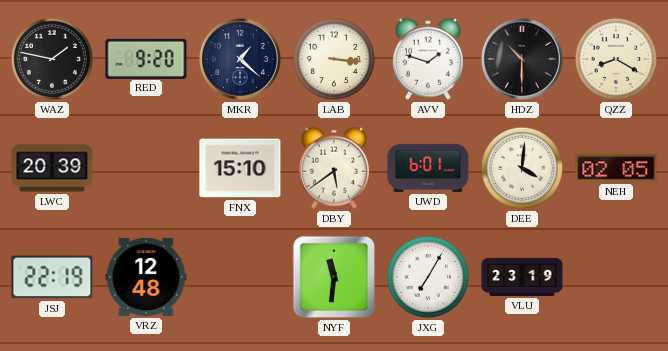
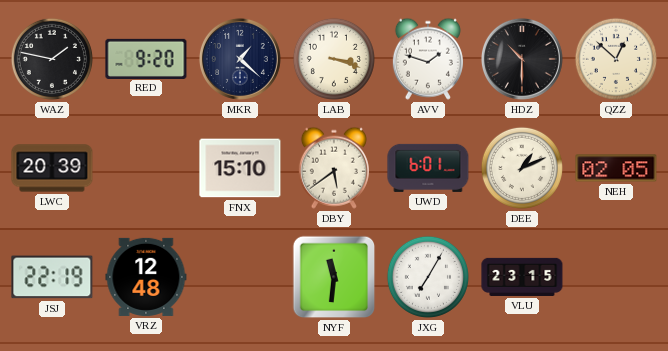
LAB: 3:16 -> 3:18 (334, 59)
QZZ: 8:20 -> 12:52 (616, 59)
DEE: 4:01 -> 1:11 (522, 168)
VLU: 23:19 -> 23:15 (522, 277)
